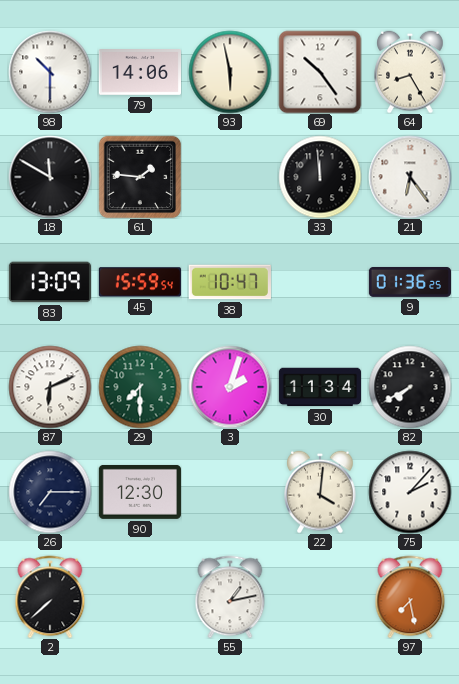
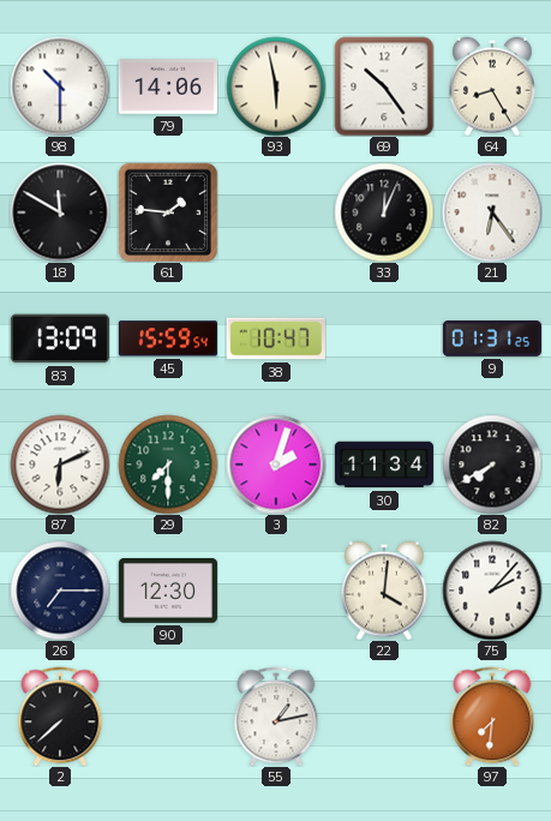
33: 11:59 -> 12:04 (384, 212)
9: 01:36 -> 01:31 (491, 338)
97: 7:28 -> 7:31 (492, 717)
